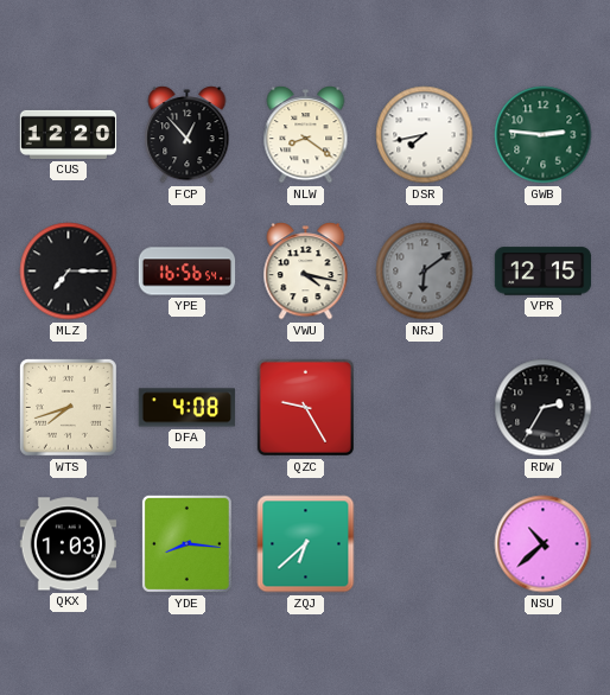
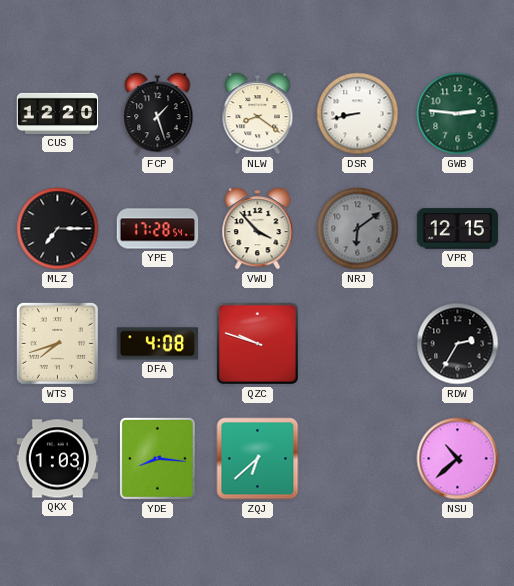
FCP: 12:53 -> 1:27 (158, 114)
DSR: 7:43 -> 8:43 (358, 114)
YPE: 16:56 -> 17:28 (158, 229)
VWU: 4:17 -> 3:53 (258, 229)
QZC: 9:25 -> 9:48 (257, 343)
